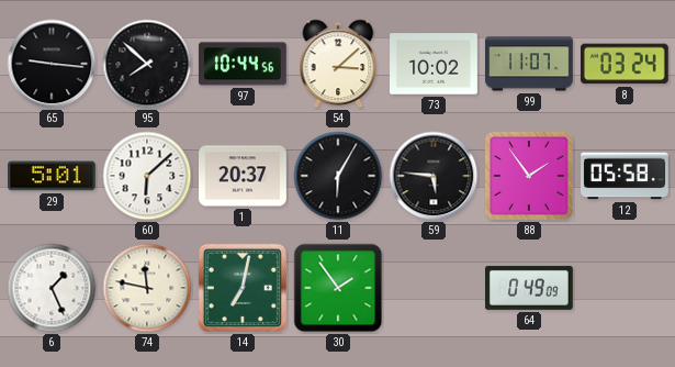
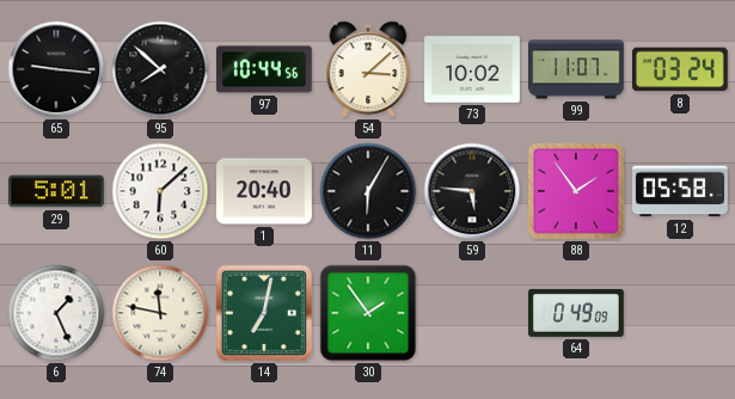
1: 20:37 -> 20:40 (265, 191)
